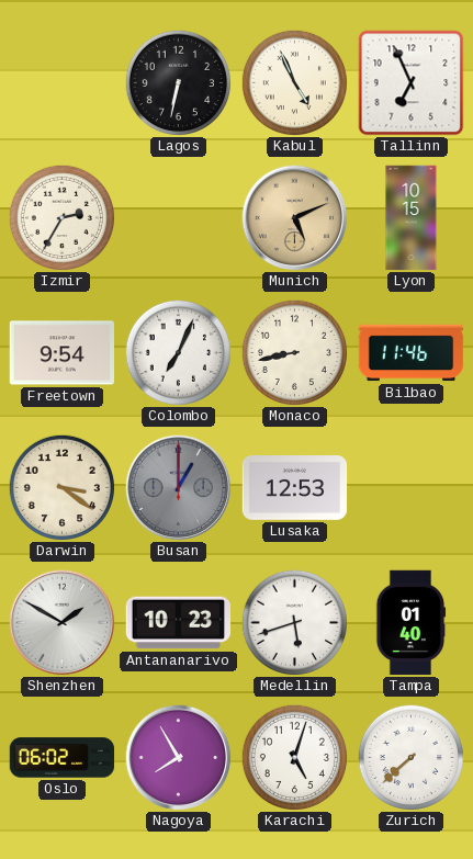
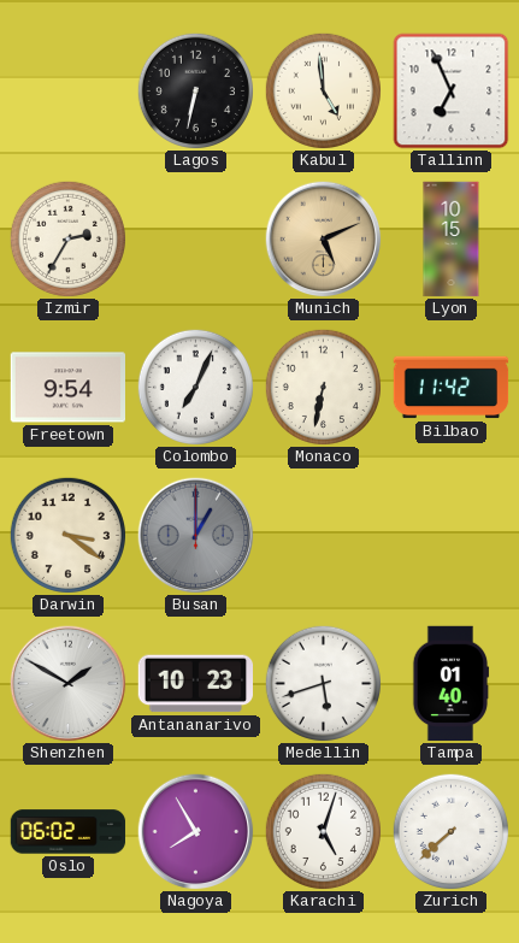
Kabul: 4:56 -> 4:59 (323, 90)
Monaco: 8:43 -> 6:32 (323, 387)
Bilbao: 11:46 -> 11:42 (452, 388)
Lusaka: 12:53 -> none (295, 488)
